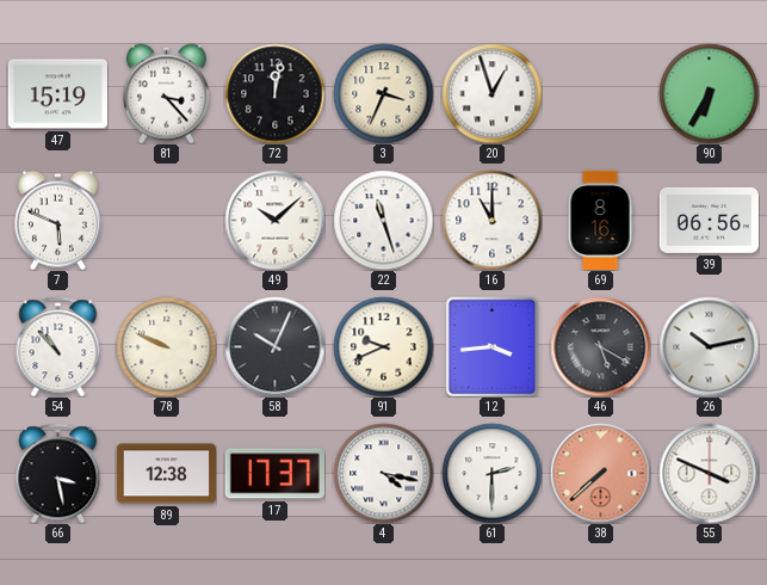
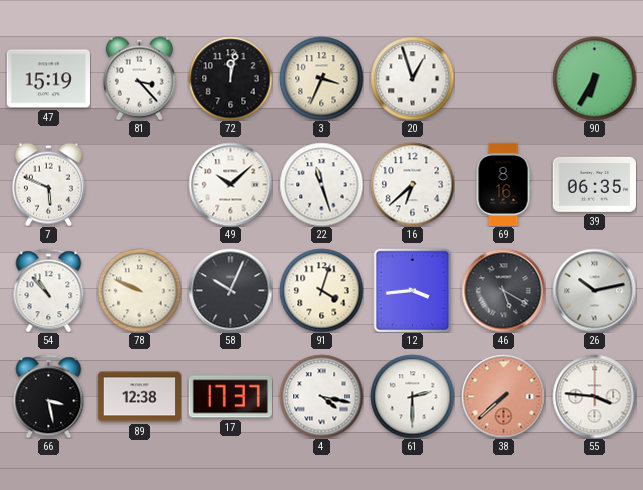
16: 11:00 -> 6:38 (412, 184)
39: 06:56 -> 06:35 (594, 184)
91: 9:41 -> 4:03 (321, 290)
55: 3:49 -> 3:46 (594, 396)
